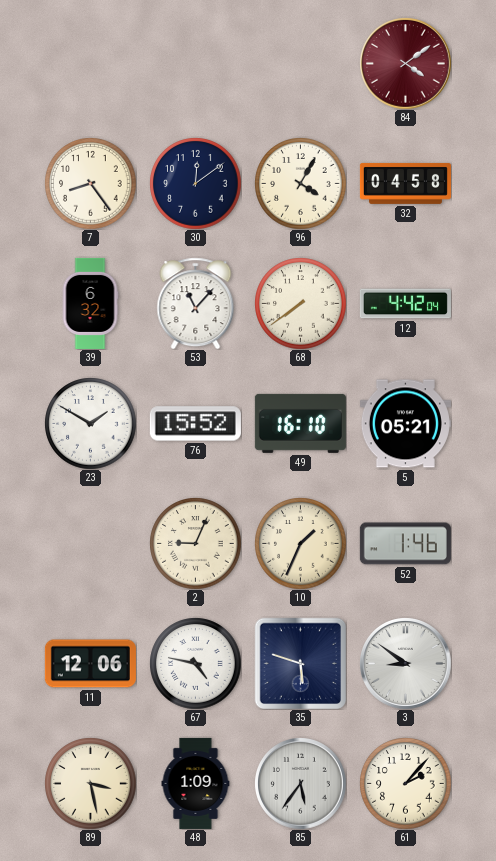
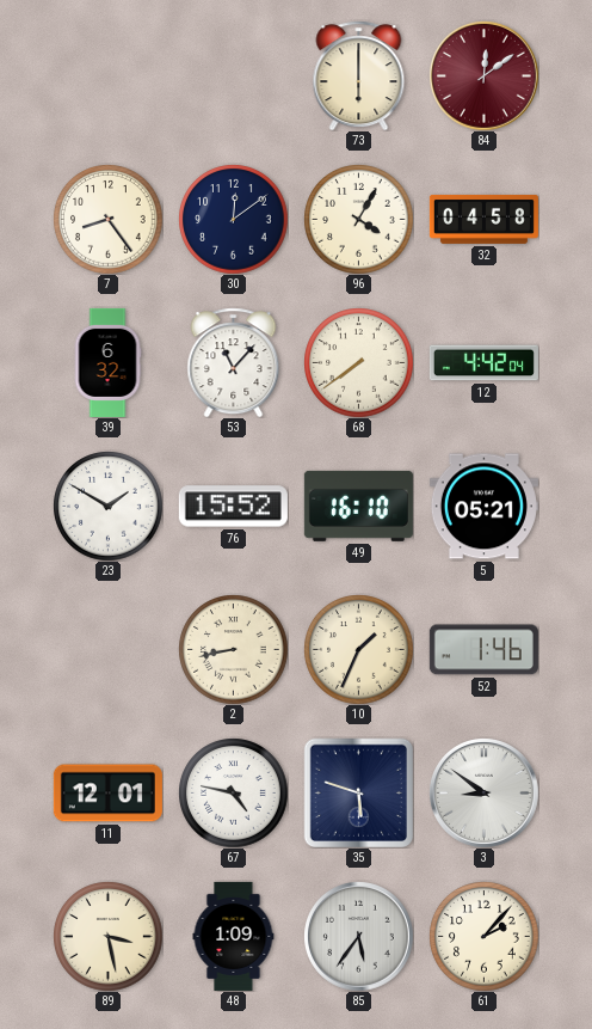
73: none -> 6:00 (359, 75)
84: 4:09 -> 12:09 (485, 76)
2: 9:04 -> 8:43 (233, 649)
11: 12:06 -> 12:01 (107, 794)
